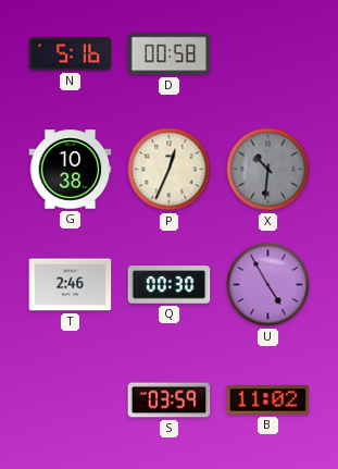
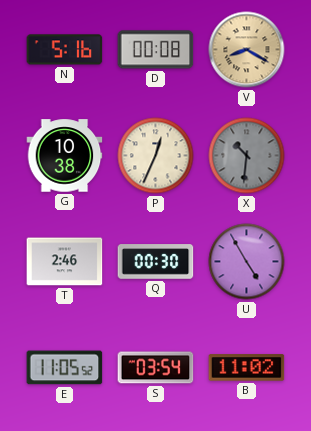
D: 00:58 -> 00:08 (156, 50)
V: none -> 8:20 (247, 50)
E: none -> 11:05 (65, 368)
S: 03:59 -> 03:54 (156, 368)
